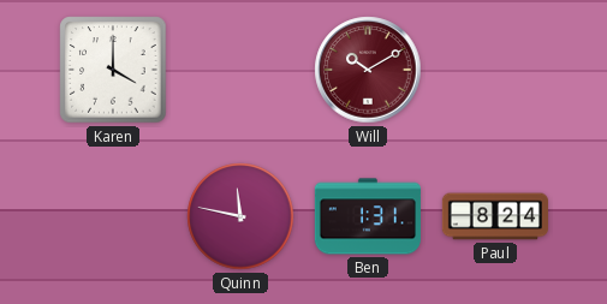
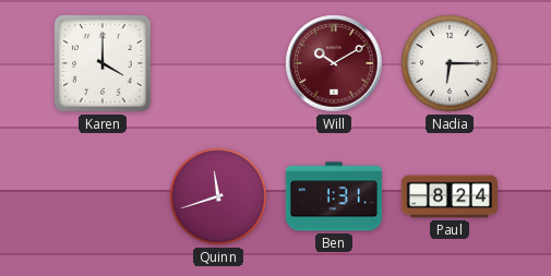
Nadia: none -> 6:15 (450, 63)
Quinn: 11:47 -> 11:42 (218, 196)
